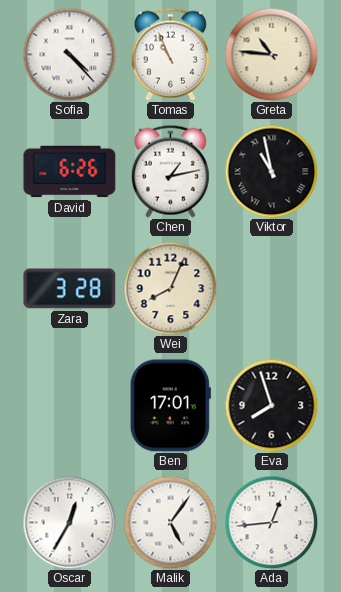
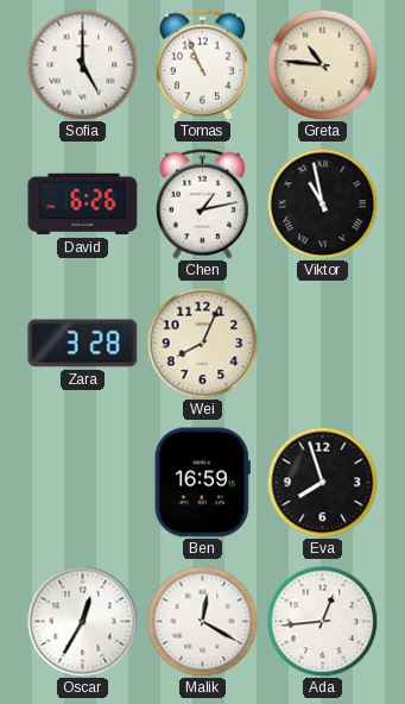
Sofia: 4:23 -> 5:00 (82, 64)
Ben: 17:01 -> 16:59 (202, 483)
Malik: 5:06 -> 12:20 (202, 621)
